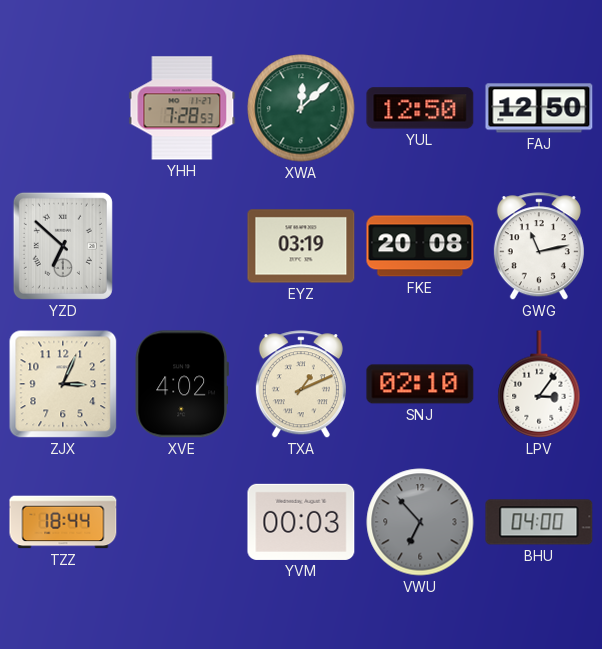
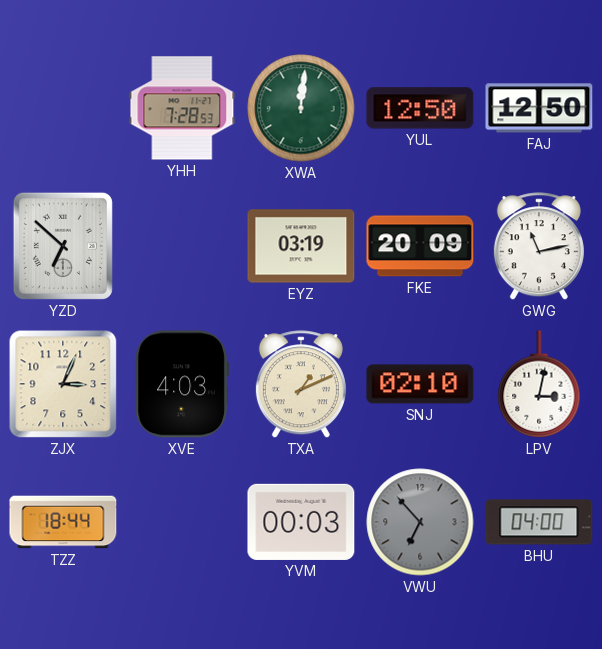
XWA: 12:08 -> 12:01 (301, 108)
FKE: 20:08 -> 20:09 (420, 246)
XVE: 4:02 -> 4:03 (182, 384)
LPV: 3:06 -> 3:02 (539, 384)
